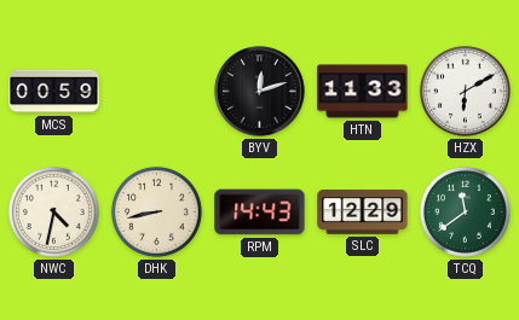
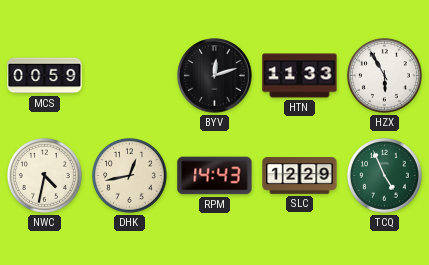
HZX: 6:10 -> 5:55 (384, 75)
DHK: 8:43 -> 12:43 (129, 175)
TCQ: 11:39 -> 4:56 (384, 175)
